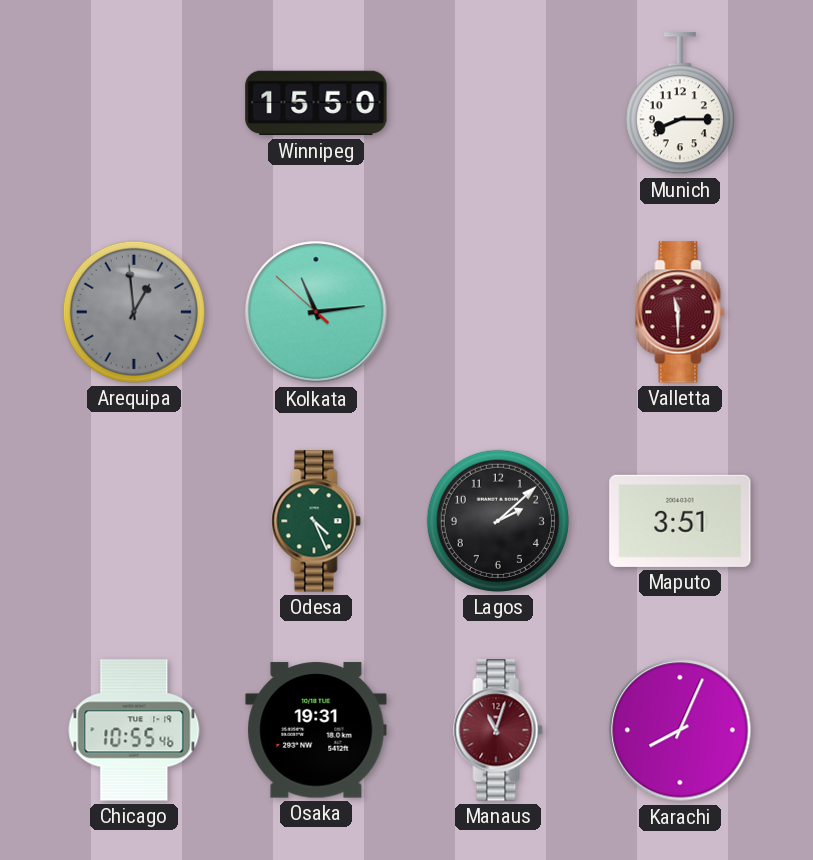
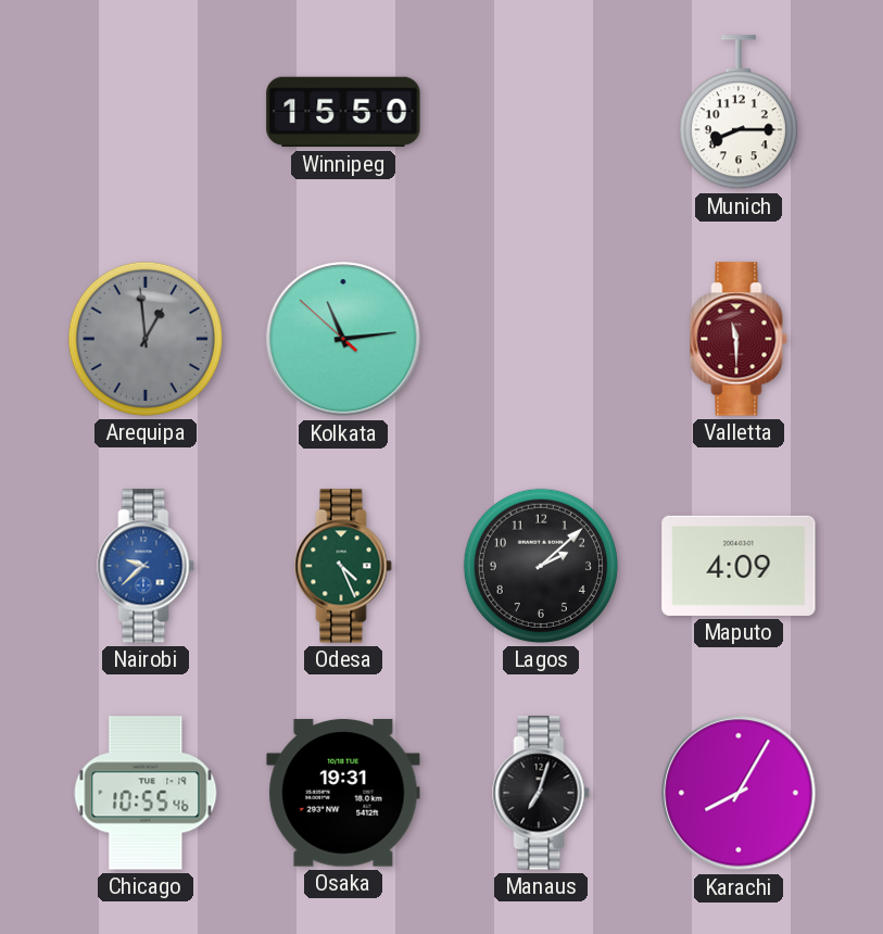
Nairobi: none -> 9:38 (146, 566)
Maputo: 3:51 -> 4:09 (739, 566)
Manaus: 11:03 -> 7:03 (541, 793)
Manaus dial: burgundy -> black (541, 793)
Karachi: 8:04 -> 8:05 (739, 793)
